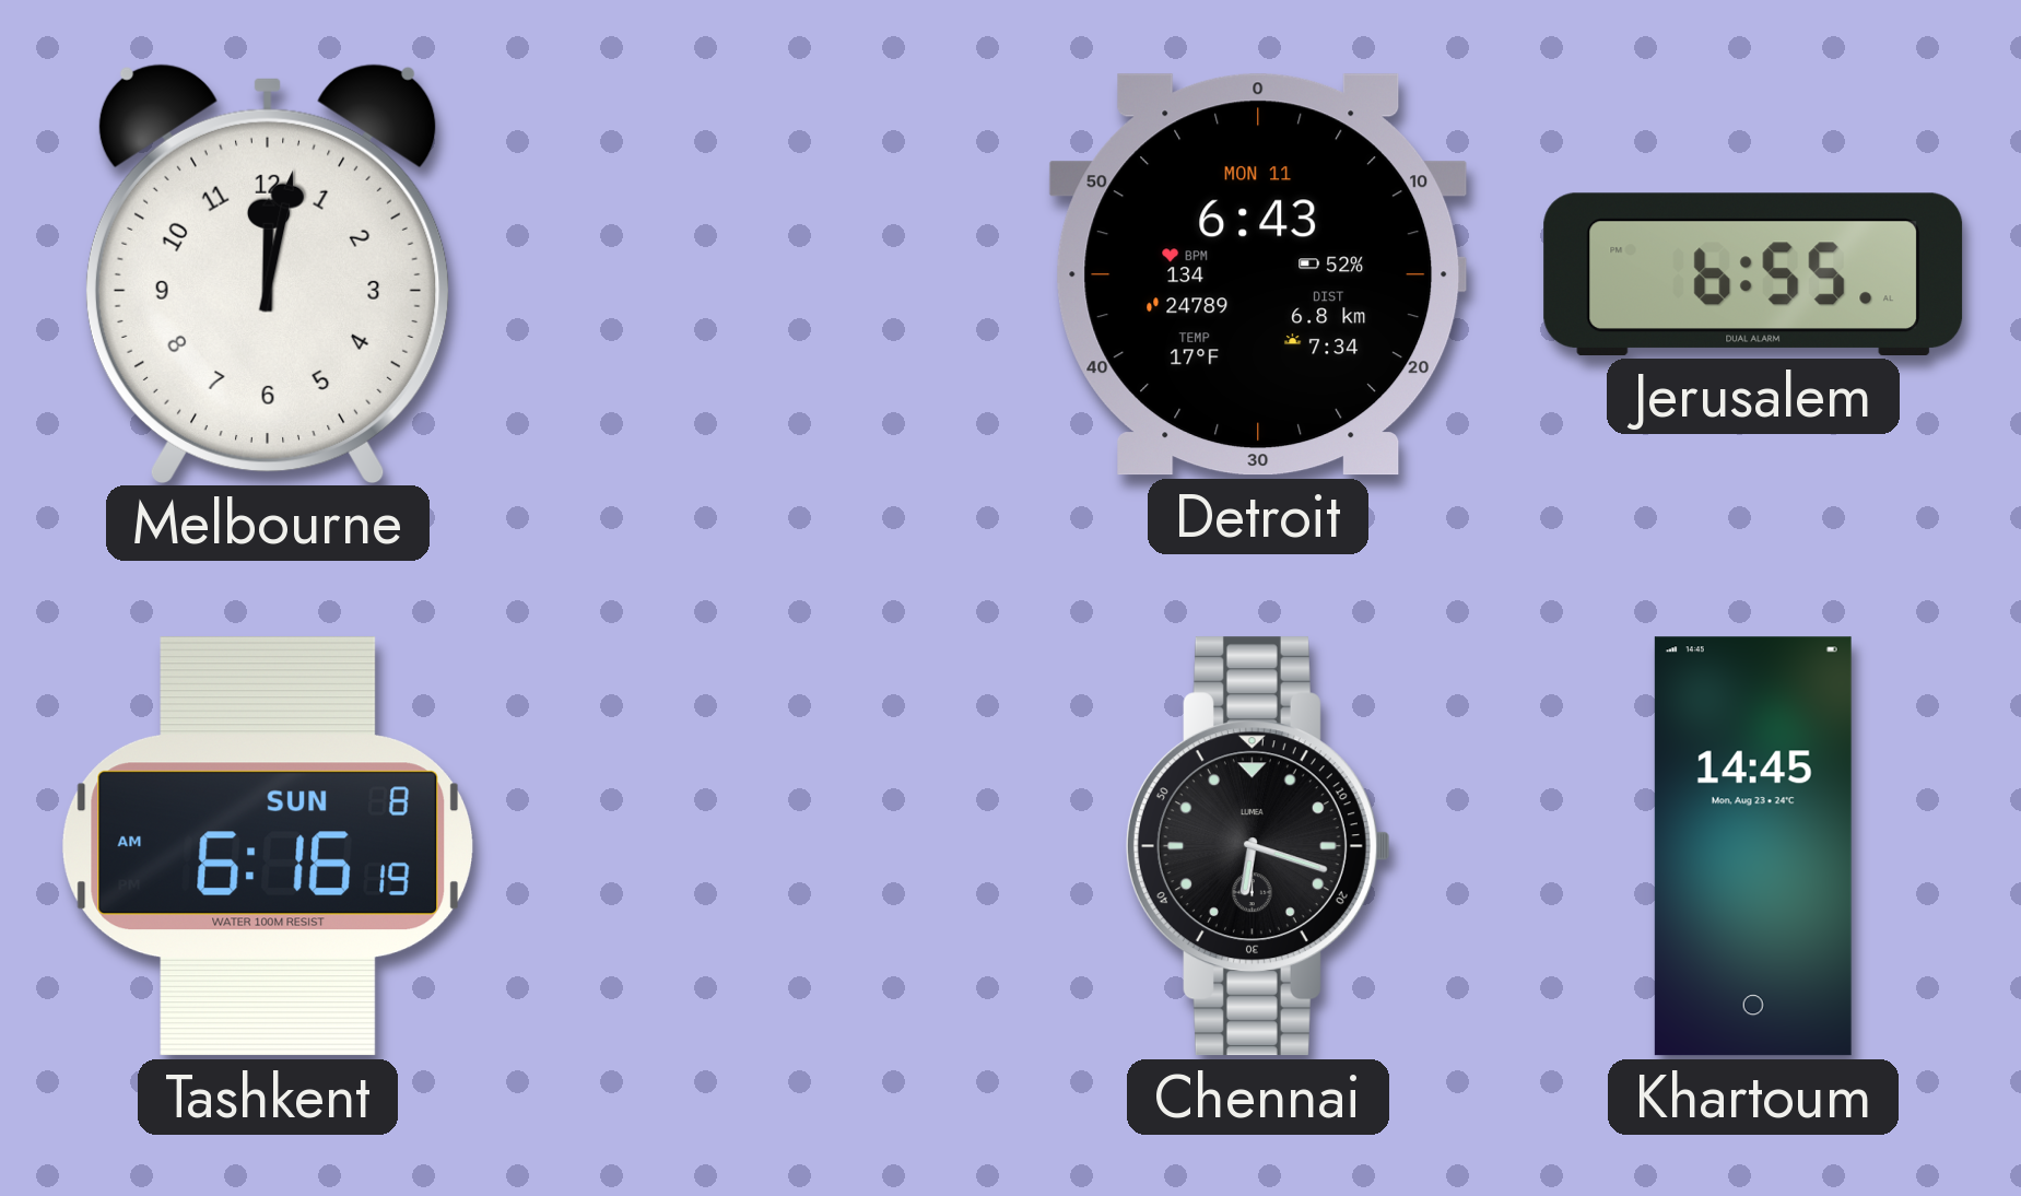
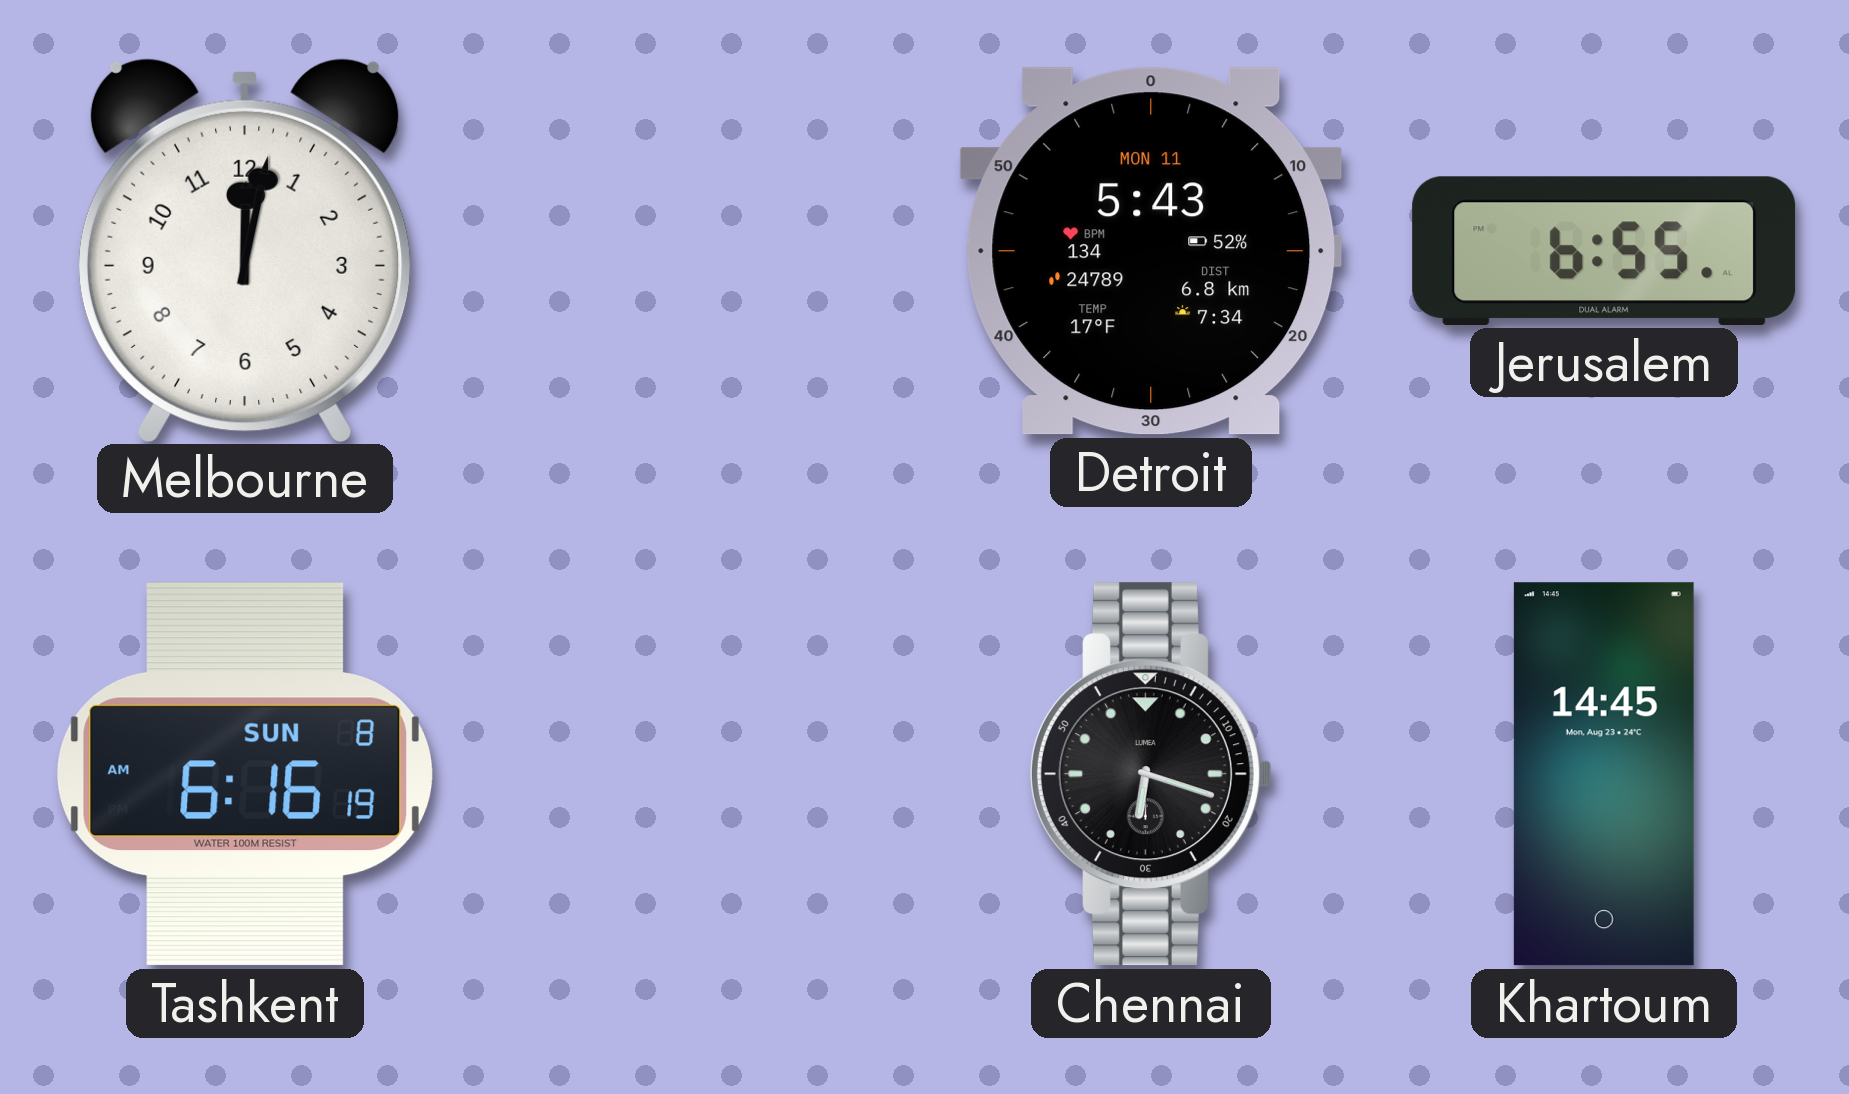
Detroit: 6:43 -> 5:43 (1151, 251)
